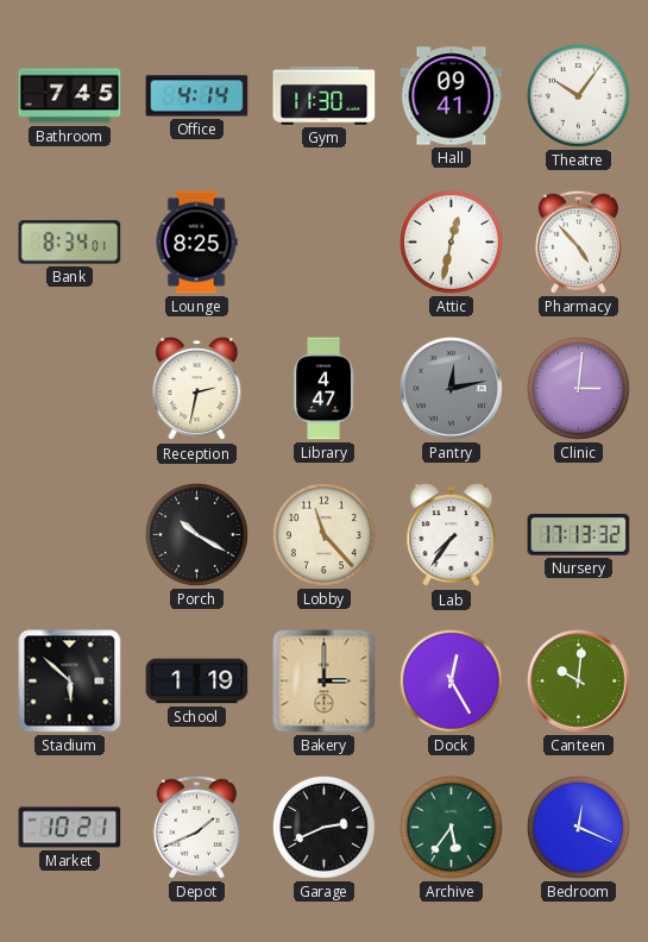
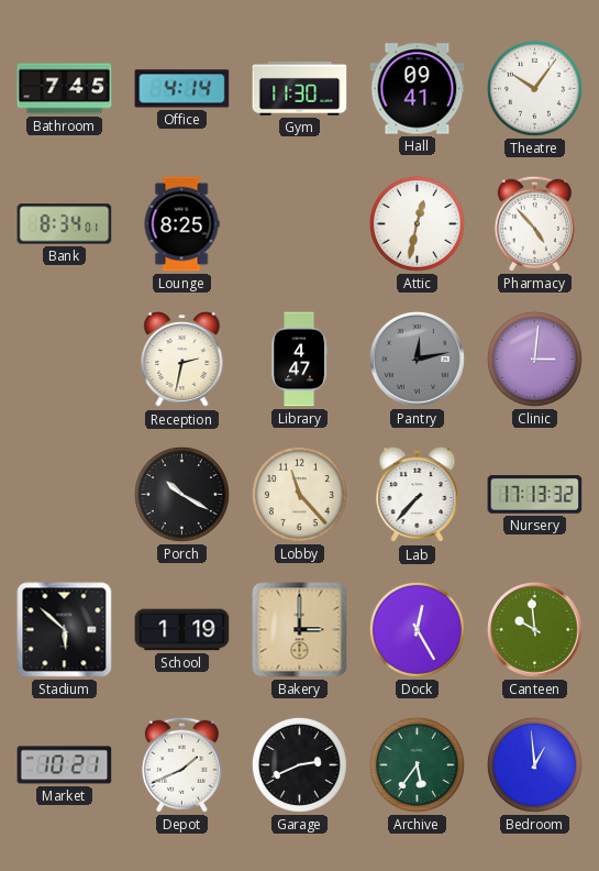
Lab: 7:36 -> 7:37 (418, 495)
Canteen: 10:01 -> 9:59 (534, 629)
Bedroom: 12:19 -> 12:59 (534, 764)
